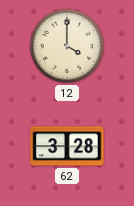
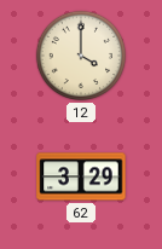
62: 3:28 -> 3:29 (81, 176)
